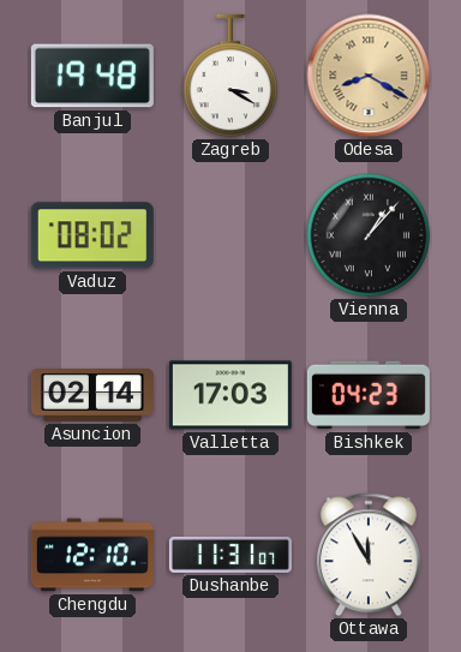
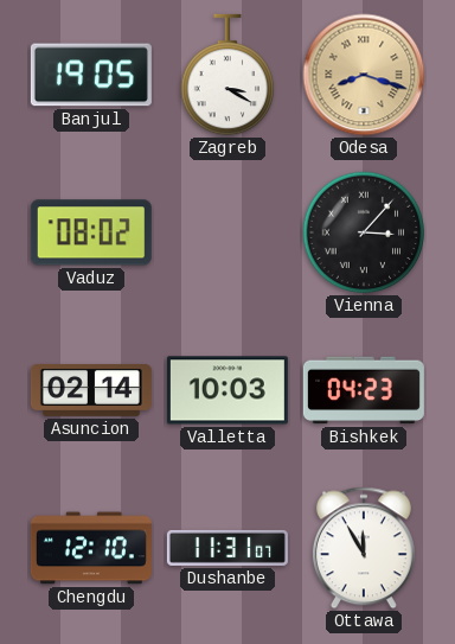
Banjul: 19:48 -> 19:05 (91, 75)
Odesa: 8:20 -> 8:18 (364, 75)
Vienna: 1:07 -> 3:07 (364, 232)
Valletta: 17:03 -> 10:03 (227, 390)
